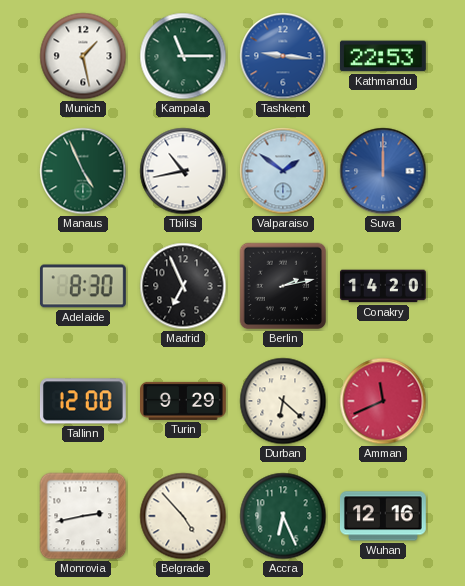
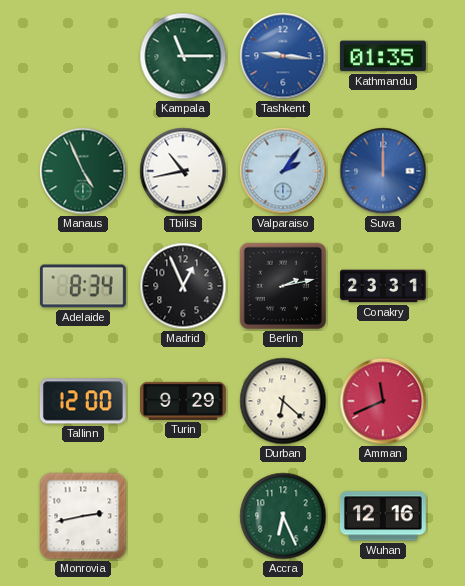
Munich: 1:28 -> none (83, 56)
Kathmandu: 22:53 -> 01:35 (383, 56)
Valparaiso: 1:51 -> 2:06 (283, 171)
Adelaide: 8:30 -> 8:34 (83, 286)
Madrid: 6:56 -> 12:56 (183, 286)
Conakry: 14:20 -> 23:31 (384, 286)
Belgrade: 4:53 -> none (183, 516)
